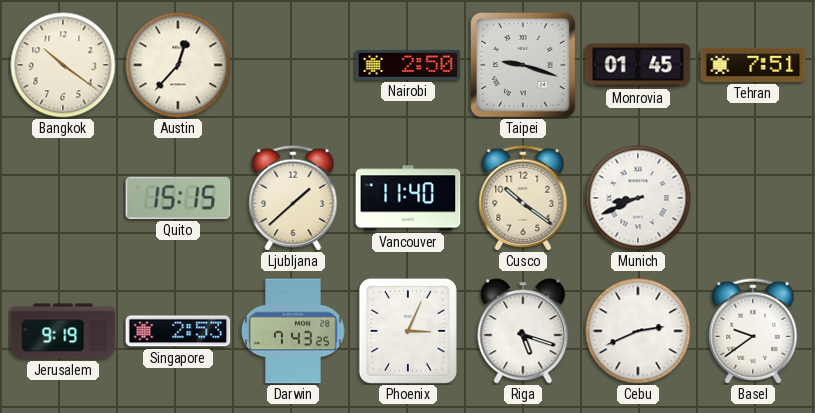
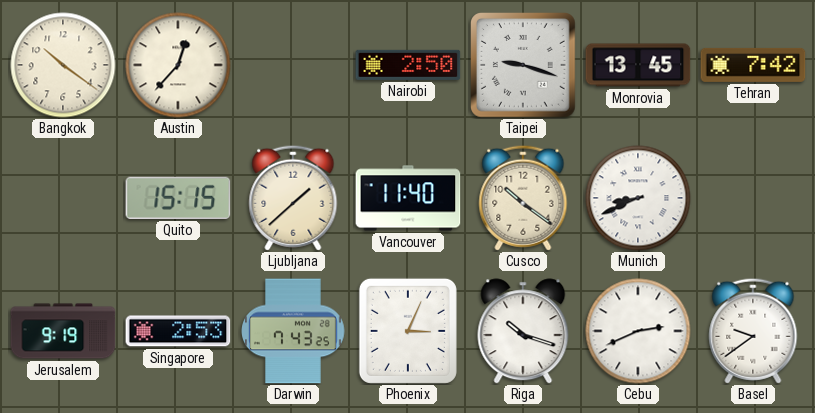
Monrovia: 01:45 -> 13:45 (638, 65)
Tehran: 7:51 -> 7:42 (753, 65)
Riga: 5:18 -> 10:18 (523, 331)
